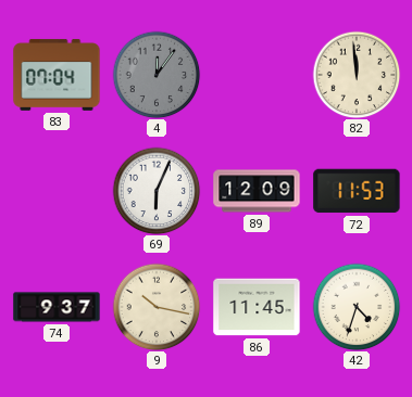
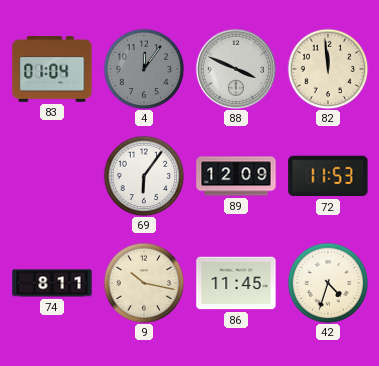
83: 07:04 -> 01:04 (52, 69)
88: none -> 3:49 (235, 68)
69: 6:04 -> 6:06 (144, 176)
74: 9:37 -> 8:11 (52, 283)
